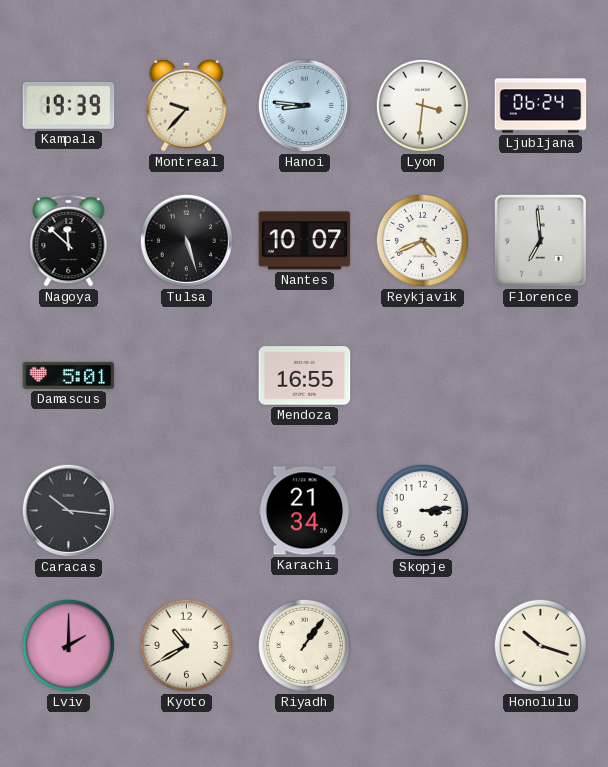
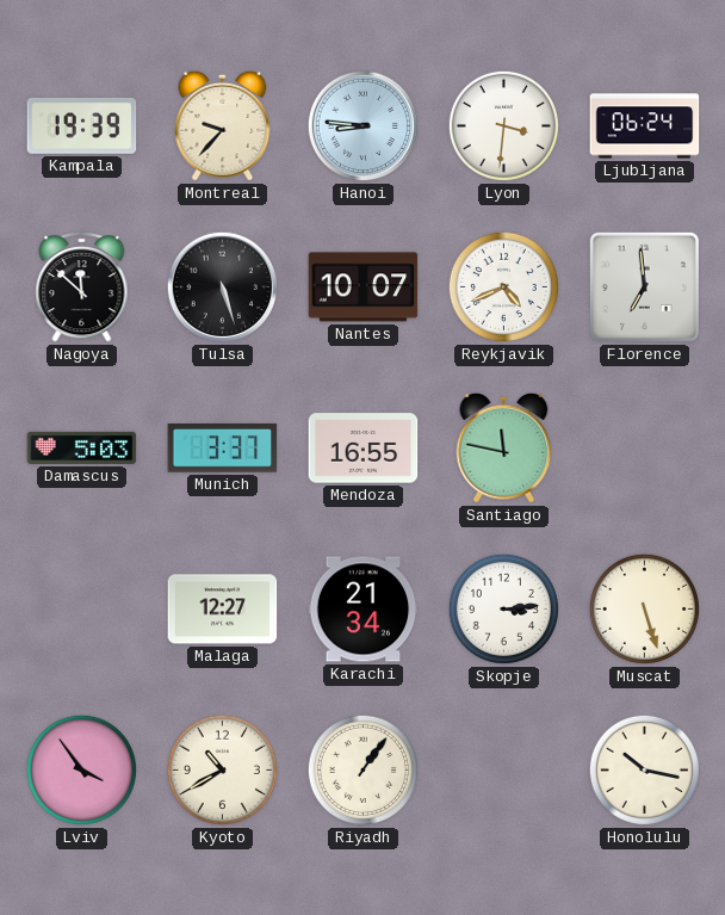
Damascus: 5:01 -> 5:03 (82, 447)
Munich: none -> 3:37 (223, 447)
Santiago: none -> 11:47 (504, 447)
Caracas: 10:16 -> none (68, 510)
Malaga: none -> 12:27 (223, 610)
Muscat: none -> 5:27 (644, 608)
Lviv: 2:00 -> 3:54 (81, 769)
Honolulu: 10:18 -> 10:17 (644, 769)
